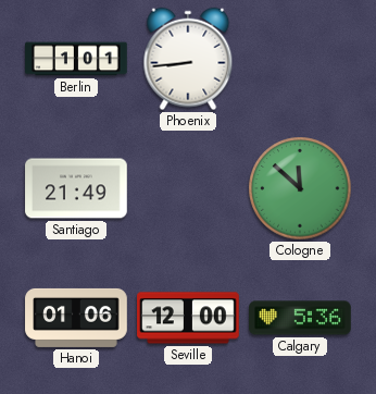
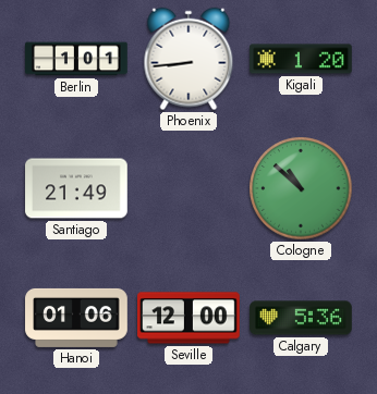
Kigali: none -> 1:20 (301, 59)
Cologne: 11:52 -> 10:52 (301, 188)
